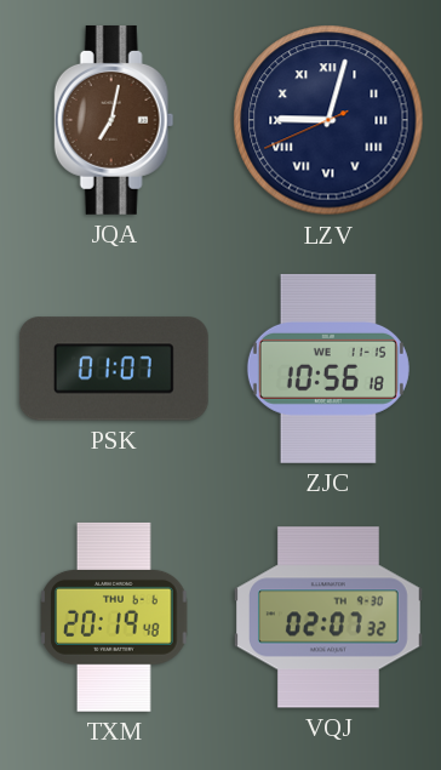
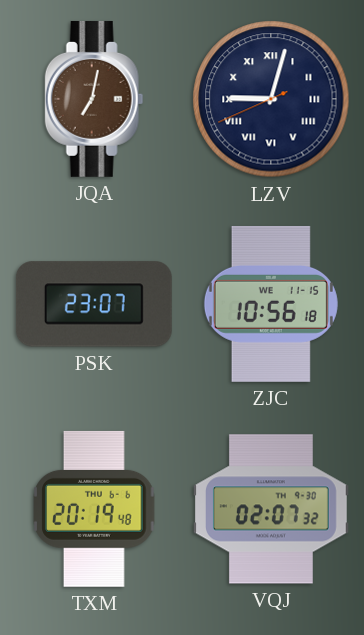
PSK: 01:07 -> 23:07 (94, 304)
